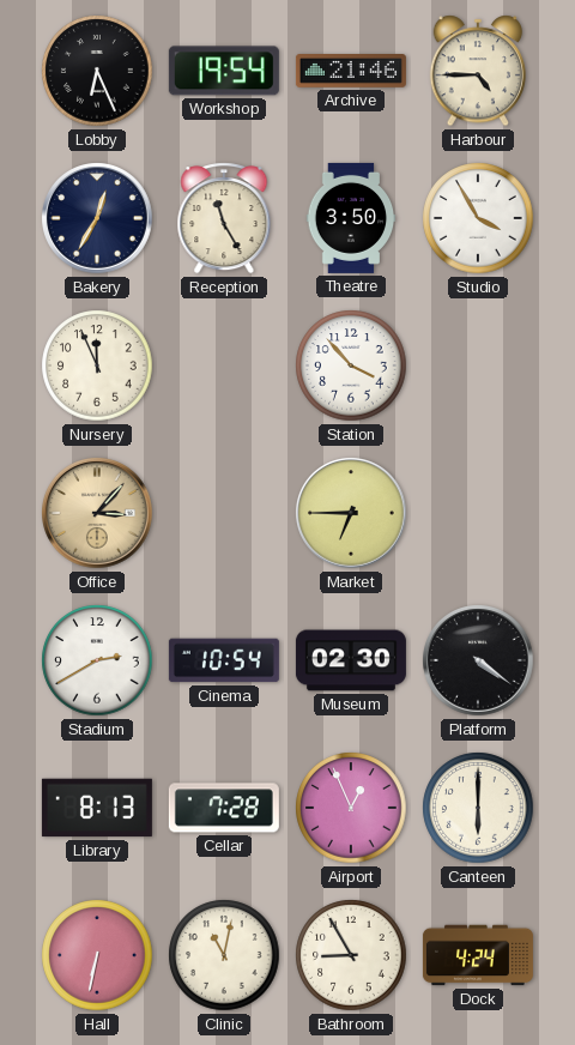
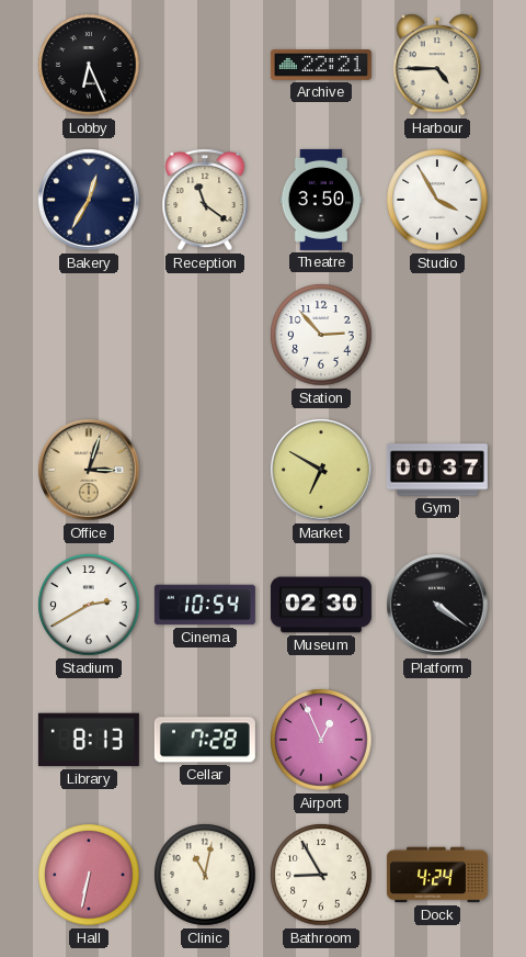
Workshop: 19:54 -> none (224, 71)
Archive: 21:46 -> 22:21 (321, 65)
Reception: 11:25 -> 11:21 (205, 200)
Nursery: 11:56 -> none (97, 366)
Station: 3:53 -> 2:53 (321, 335)
Office: 3:07 -> 3:03 (90, 471)
Market: 6:45 -> 6:50 (322, 471)
Gym: none -> 00:37 (437, 470)
Canteen: 6:00 -> none (478, 808)
